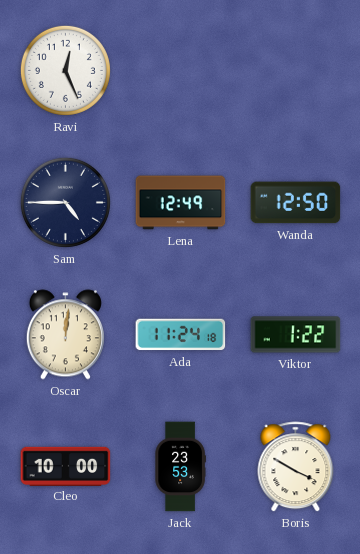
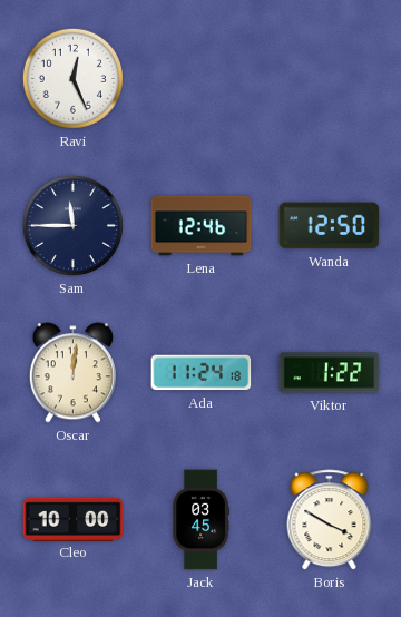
Sam: 4:45 -> 11:45 (72, 225)
Lena: 12:49 -> 12:46 (202, 226)
Jack: 23:53 -> 03:45 (200, 520)
